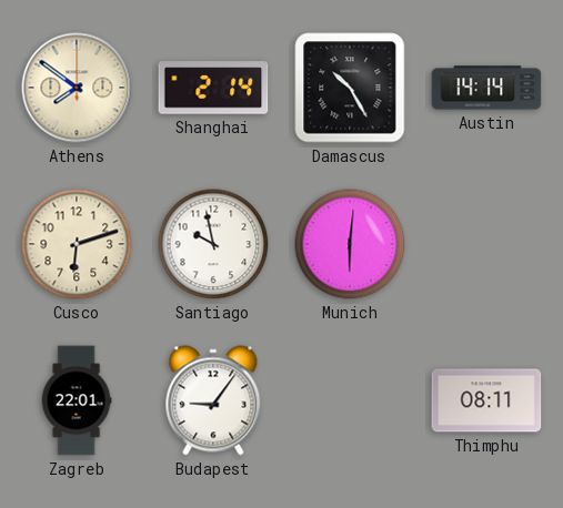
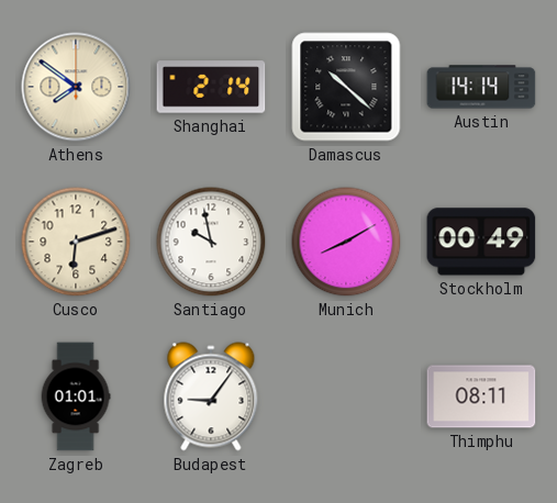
Damascus: 10:25 -> 10:22 (346, 87)
Munich: 6:01 -> 8:10 (346, 242)
Stockholm: none -> 00:49 (481, 242)
Zagreb: 22:01 -> 01:01 (76, 396)
